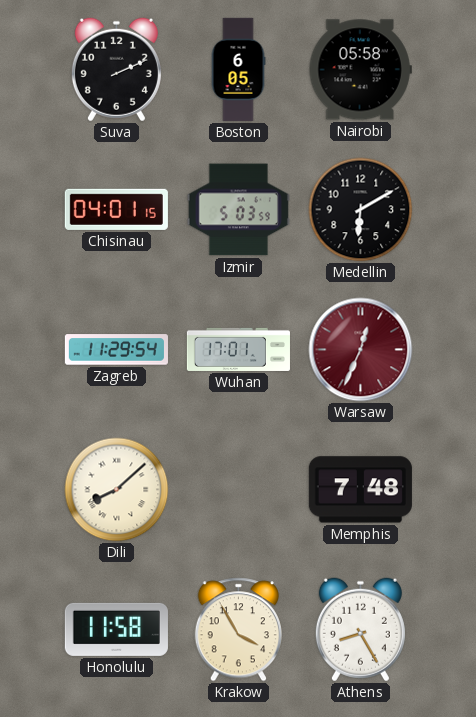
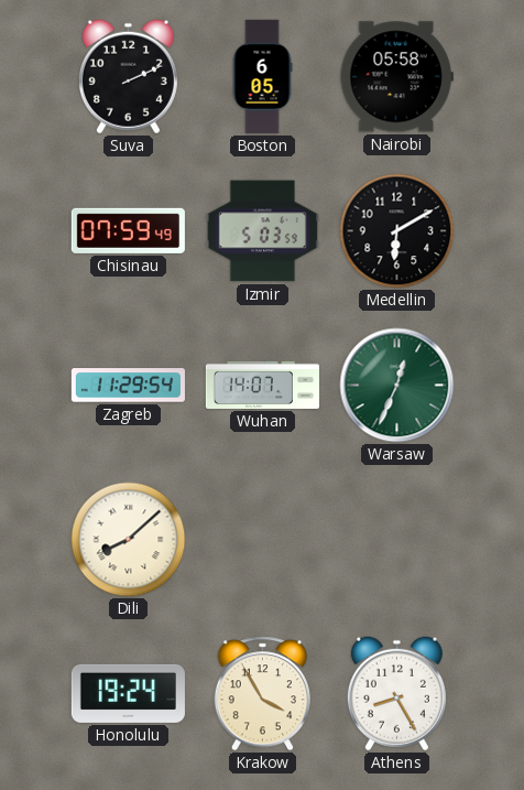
Chisinau: 04:01 -> 07:59 (128, 230)
Wuhan: 17:01 -> 14:07 (262, 385)
Warsaw dial: burgundy -> green (397, 386)
Memphis: 7:48 -> none (360, 490)
Honolulu: 11:58 -> 19:24 (128, 693)
